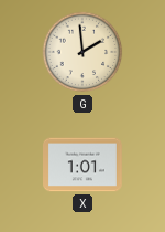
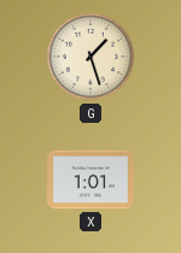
G: 1:59 -> 1:27 (91, 57)
